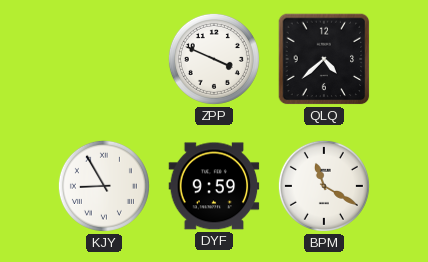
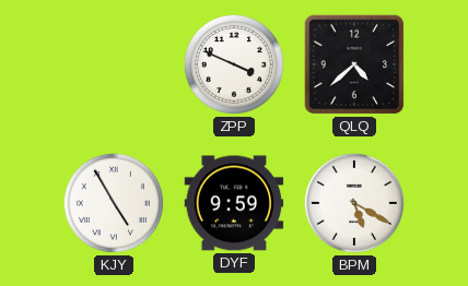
KJY: 8:55 -> 4:55 (114, 203)
BPM: 11:20 -> 5:20 (354, 203)
